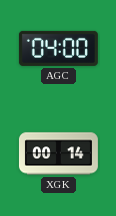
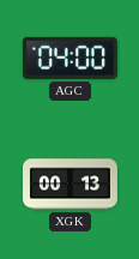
XGK: 00:14 -> 00:13 (69, 185)
